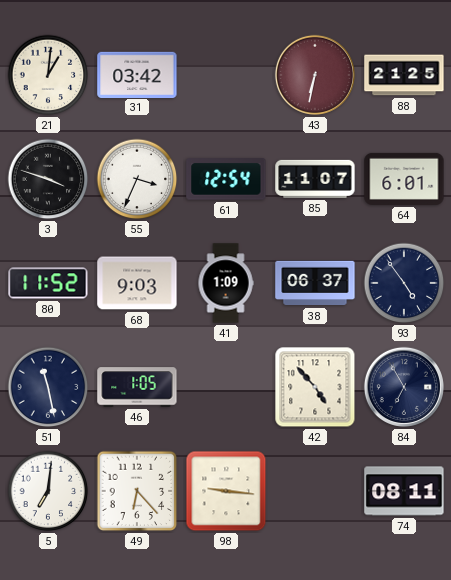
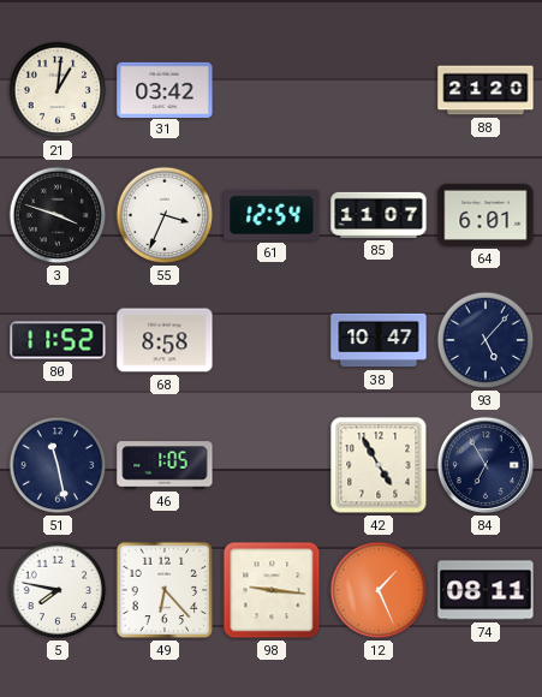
43: 6:32 -> none (315, 75)
88: 21:25 -> 21:20 (486, 90)
68: 9:03 -> 8:58 (165, 340)
41: 1:09 -> none (226, 283)
38: 06:37 -> 10:47 (379, 340)
93: 4:54 -> 5:07 (486, 340)
42: 4:53 -> 4:55 (379, 465)
5: 7:01 -> 7:47 (58, 590)
12: none -> 1:26 (379, 590)
